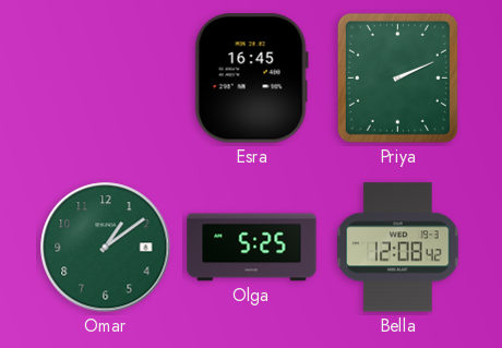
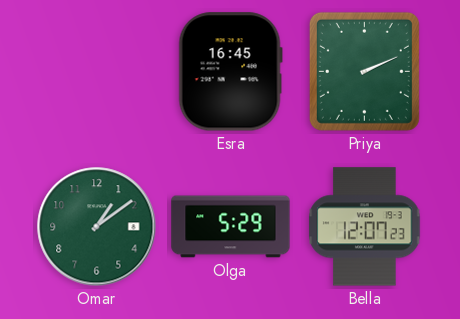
Olga: 5:25 -> 5:29 (231, 227)
Bella: 12:08 -> 12:07 (365, 227)
